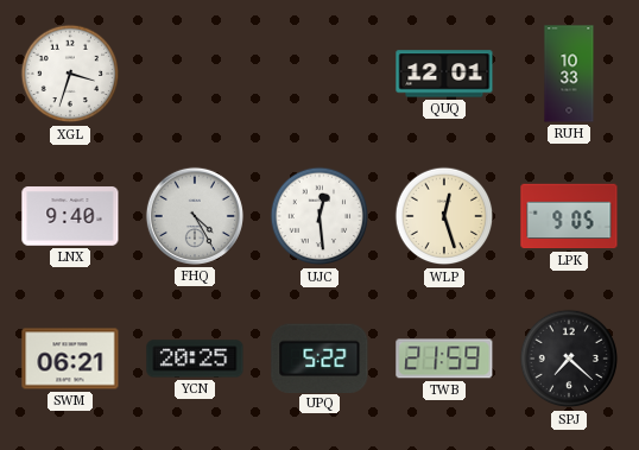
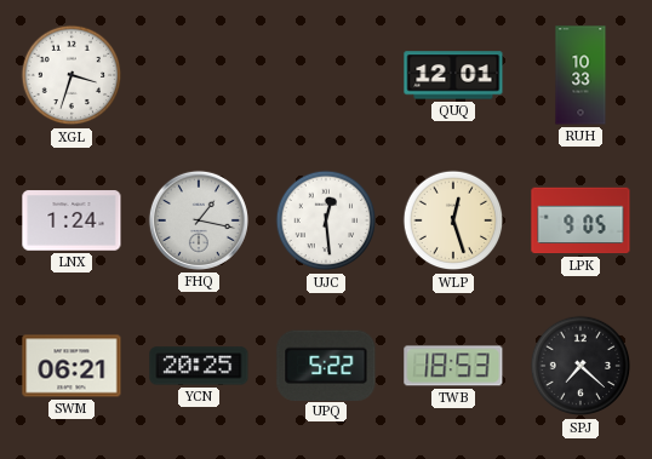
LNX: 9:40 -> 1:24 (72, 220)
FHQ: 4:25 -> 1:17 (199, 220)
TWB: 21:59 -> 18:53 (453, 366)
